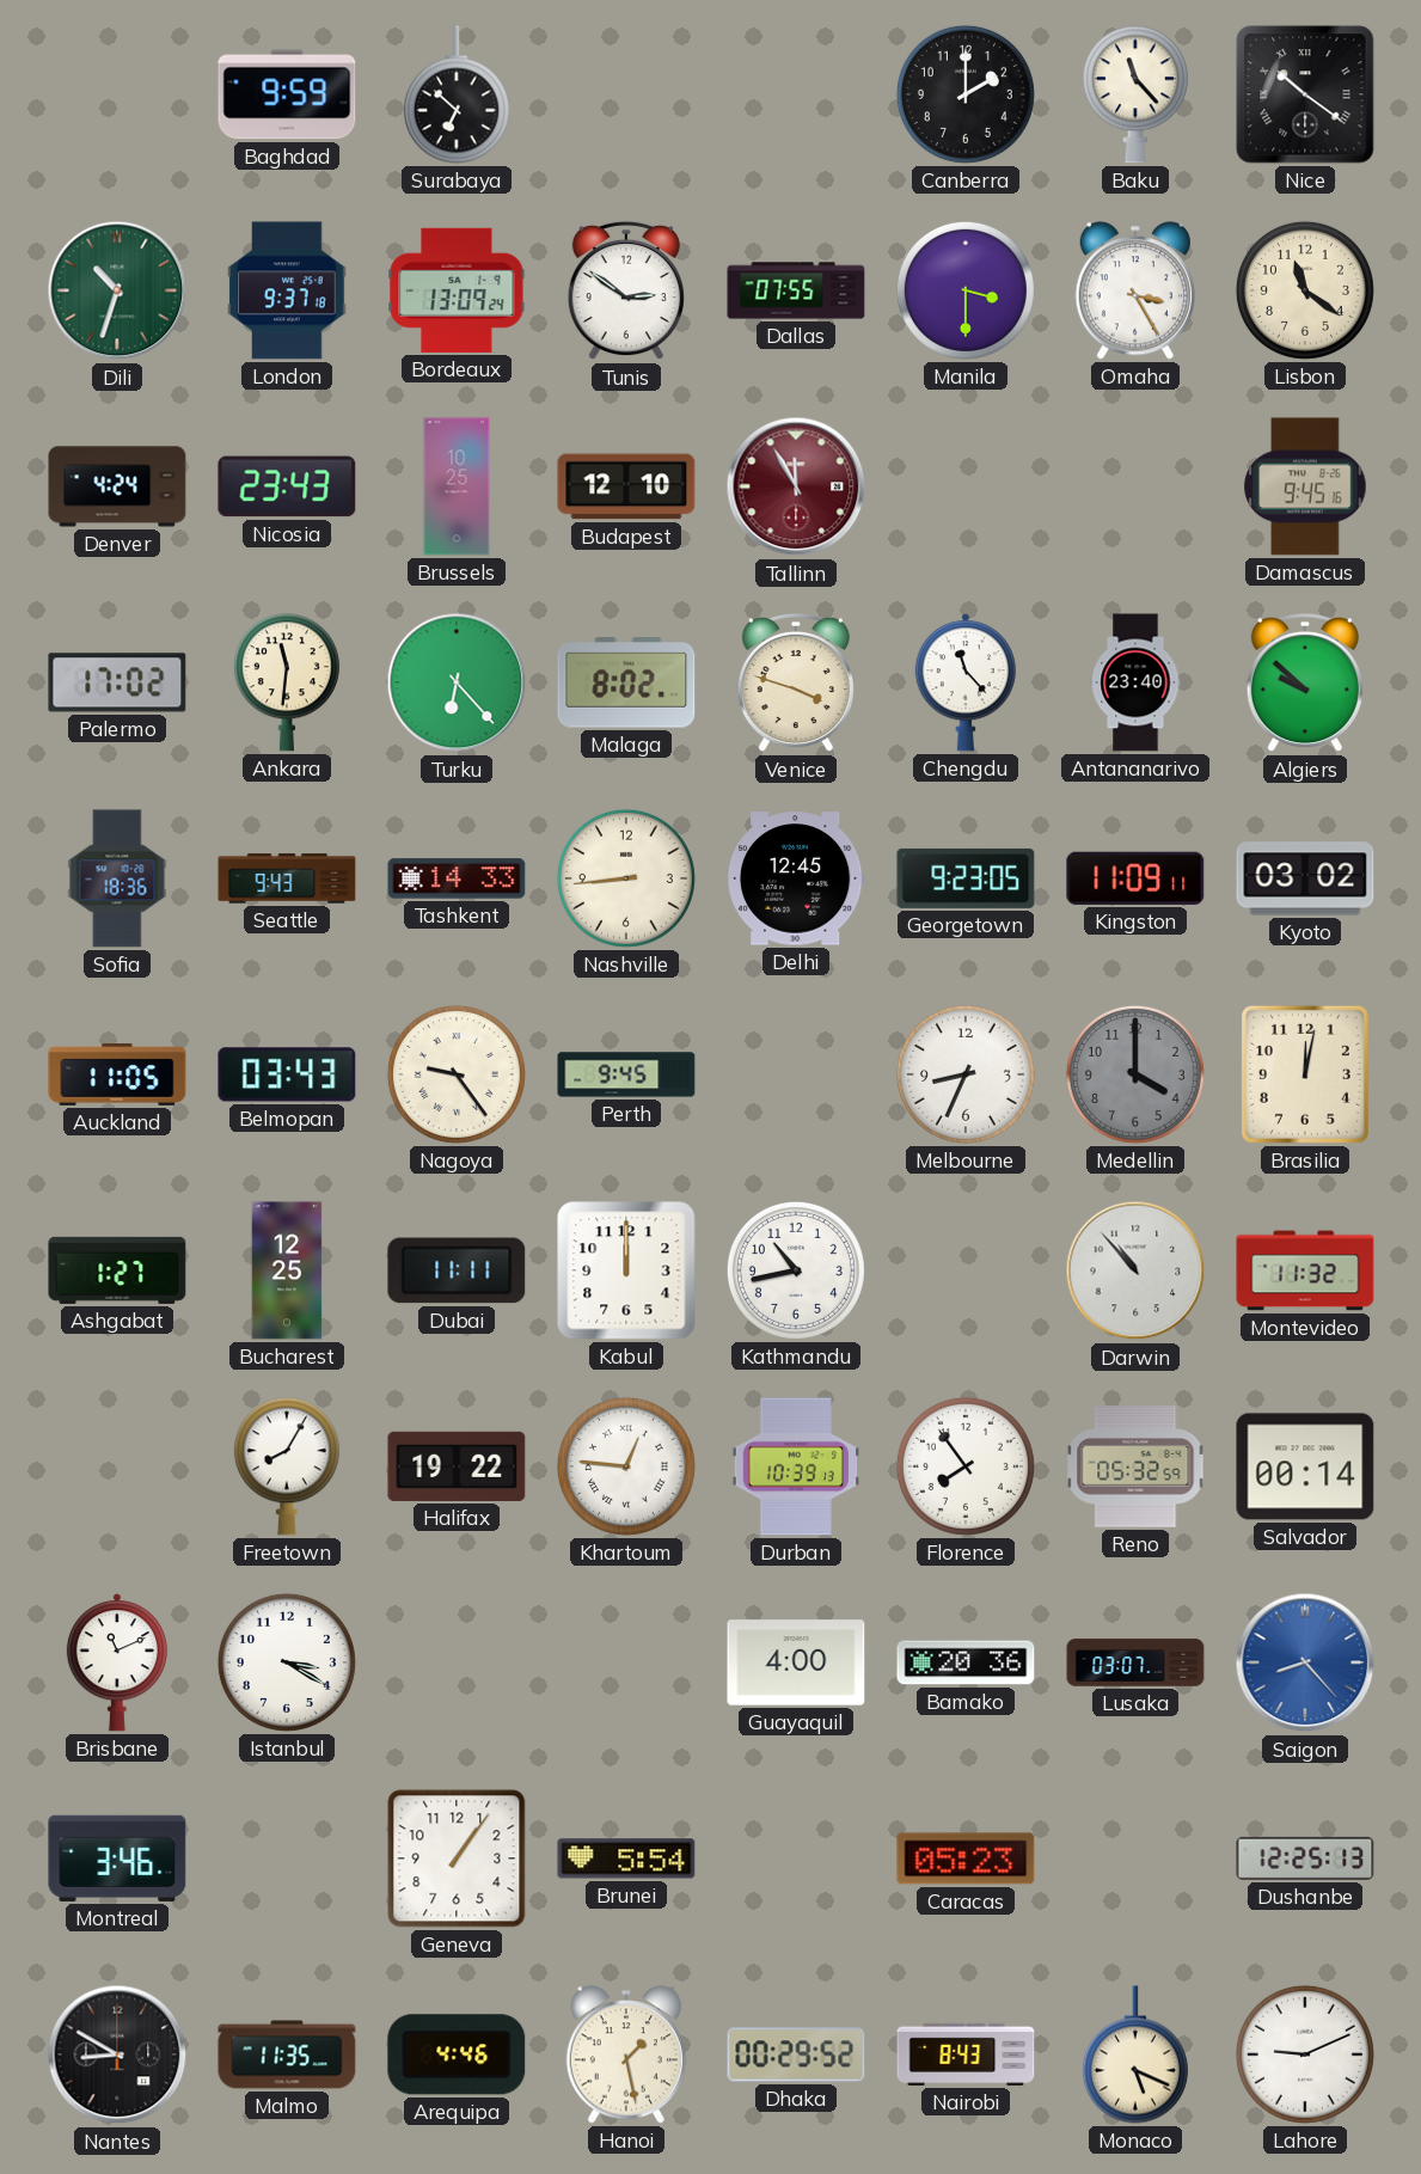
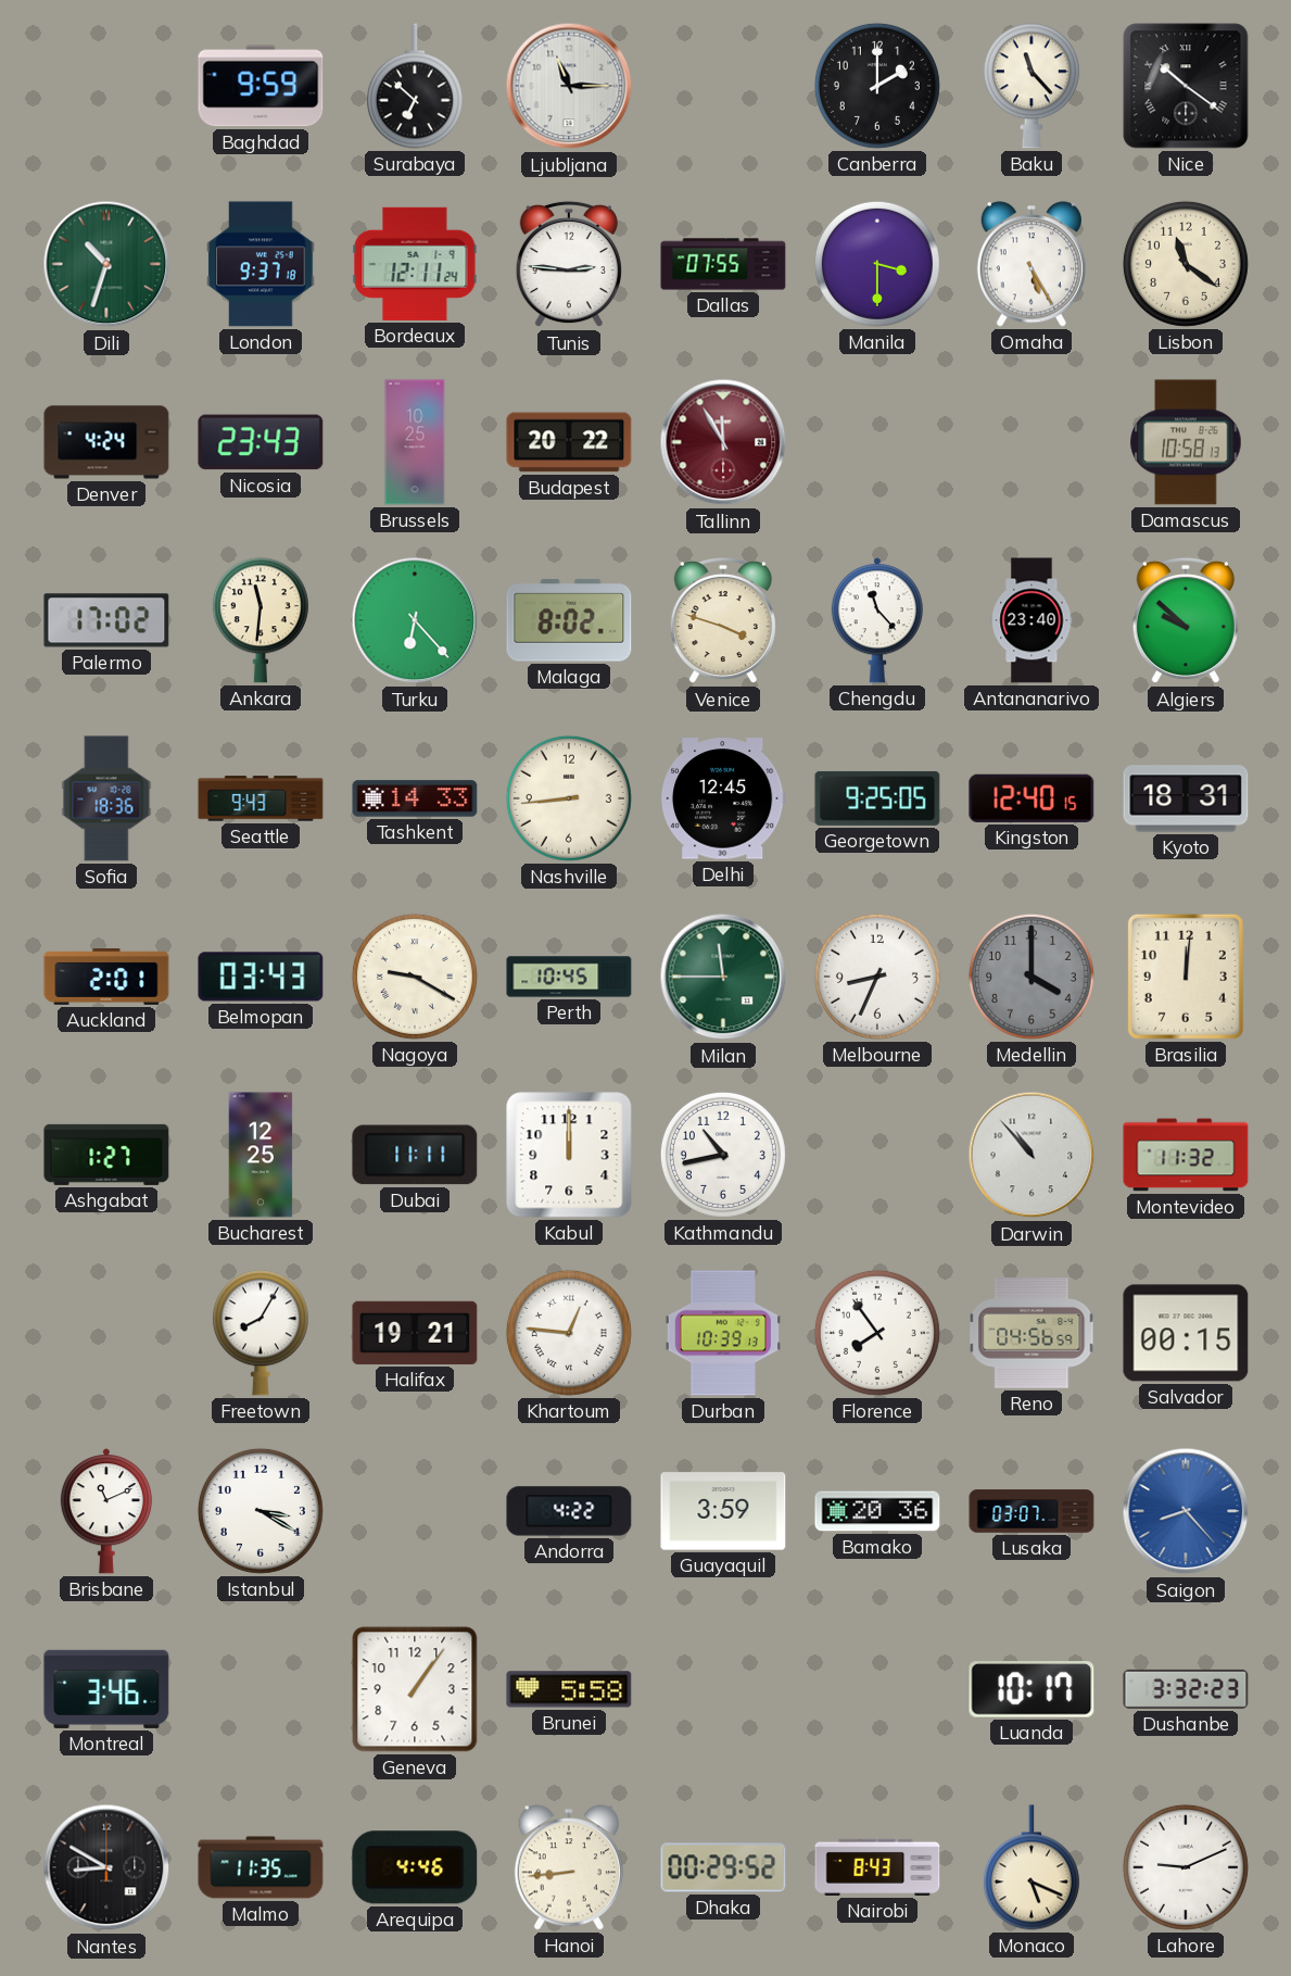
Ljubljana: none -> 11:15 (569, 86)
Bordeaux: 13:09 -> 12:11 (415, 264)
Tunis: 2:51 -> 2:46 (569, 264)
Omaha: 3:25 -> 5:25 (1031, 264)
Budapest: 12:10 -> 20:22 (569, 442)
Damascus: 9:45 -> 10:58 (1186, 442)
Georgetown: 9:23 -> 9:25 (877, 798)
Kingston: 11:09 -> 12:40 (1031, 798)
Kyoto: 03:02 -> 18:31 (1186, 798)
Auckland: 11:05 -> 2:01 (106, 978)
Nagoya: 9:24 -> 9:20 (415, 977)
Perth: 9:45 -> 10:45 (569, 977)
Milan: none -> 11:45 (723, 977)
Brasilia: 12:02 -> 12:01 (1186, 977)
Halifax: 19:22 -> 19:21 (415, 1333)
Reno: 05:32 -> 04:56 (1031, 1333)
Salvador: 00:14 -> 00:15 (1186, 1333)
Andorra: none -> 4:22 (569, 1511)
Guayaquil: 4:00 -> 3:59 (723, 1511)
Brunei: 5:54 -> 5:58 (569, 1689)
Caracas: 05:23 -> none (966, 1858)
Luanda: none -> 10:17 (1031, 1689)
Dushanbe: 12:25 -> 3:32 (1186, 1689)
Hanoi: 1:28 -> 8:44 (569, 1867)
